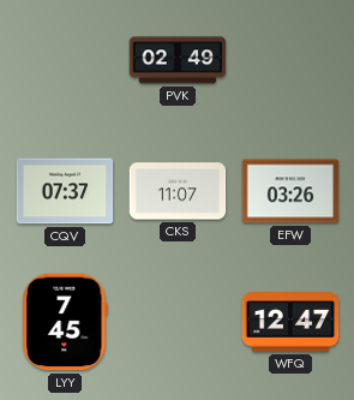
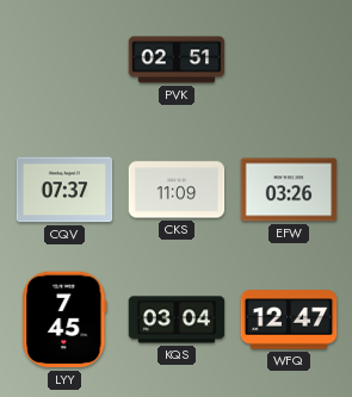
PVK: 02:49 -> 02:51 (177, 60)
CKS: 11:07 -> 11:09 (177, 190)
KQS: none -> 03:04 (177, 320)
